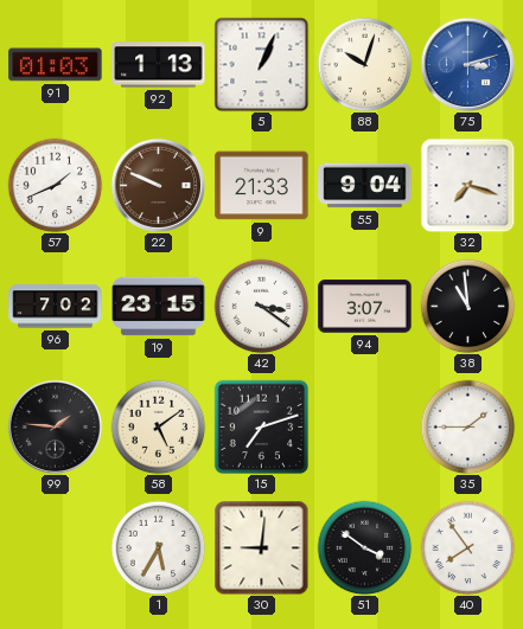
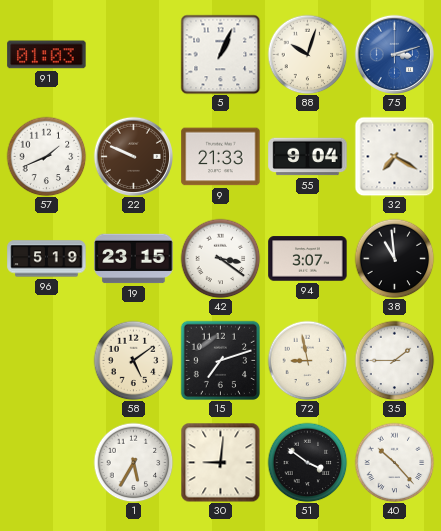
92: 1:13 -> none (159, 65)
32: 7:18 -> 7:20 (394, 156)
96: 7:02 -> 5:19 (47, 259)
99: 1:46 -> none (55, 426)
72: none -> 8:58 (307, 360)
40: 7:54 -> 10:23 (394, 462)
